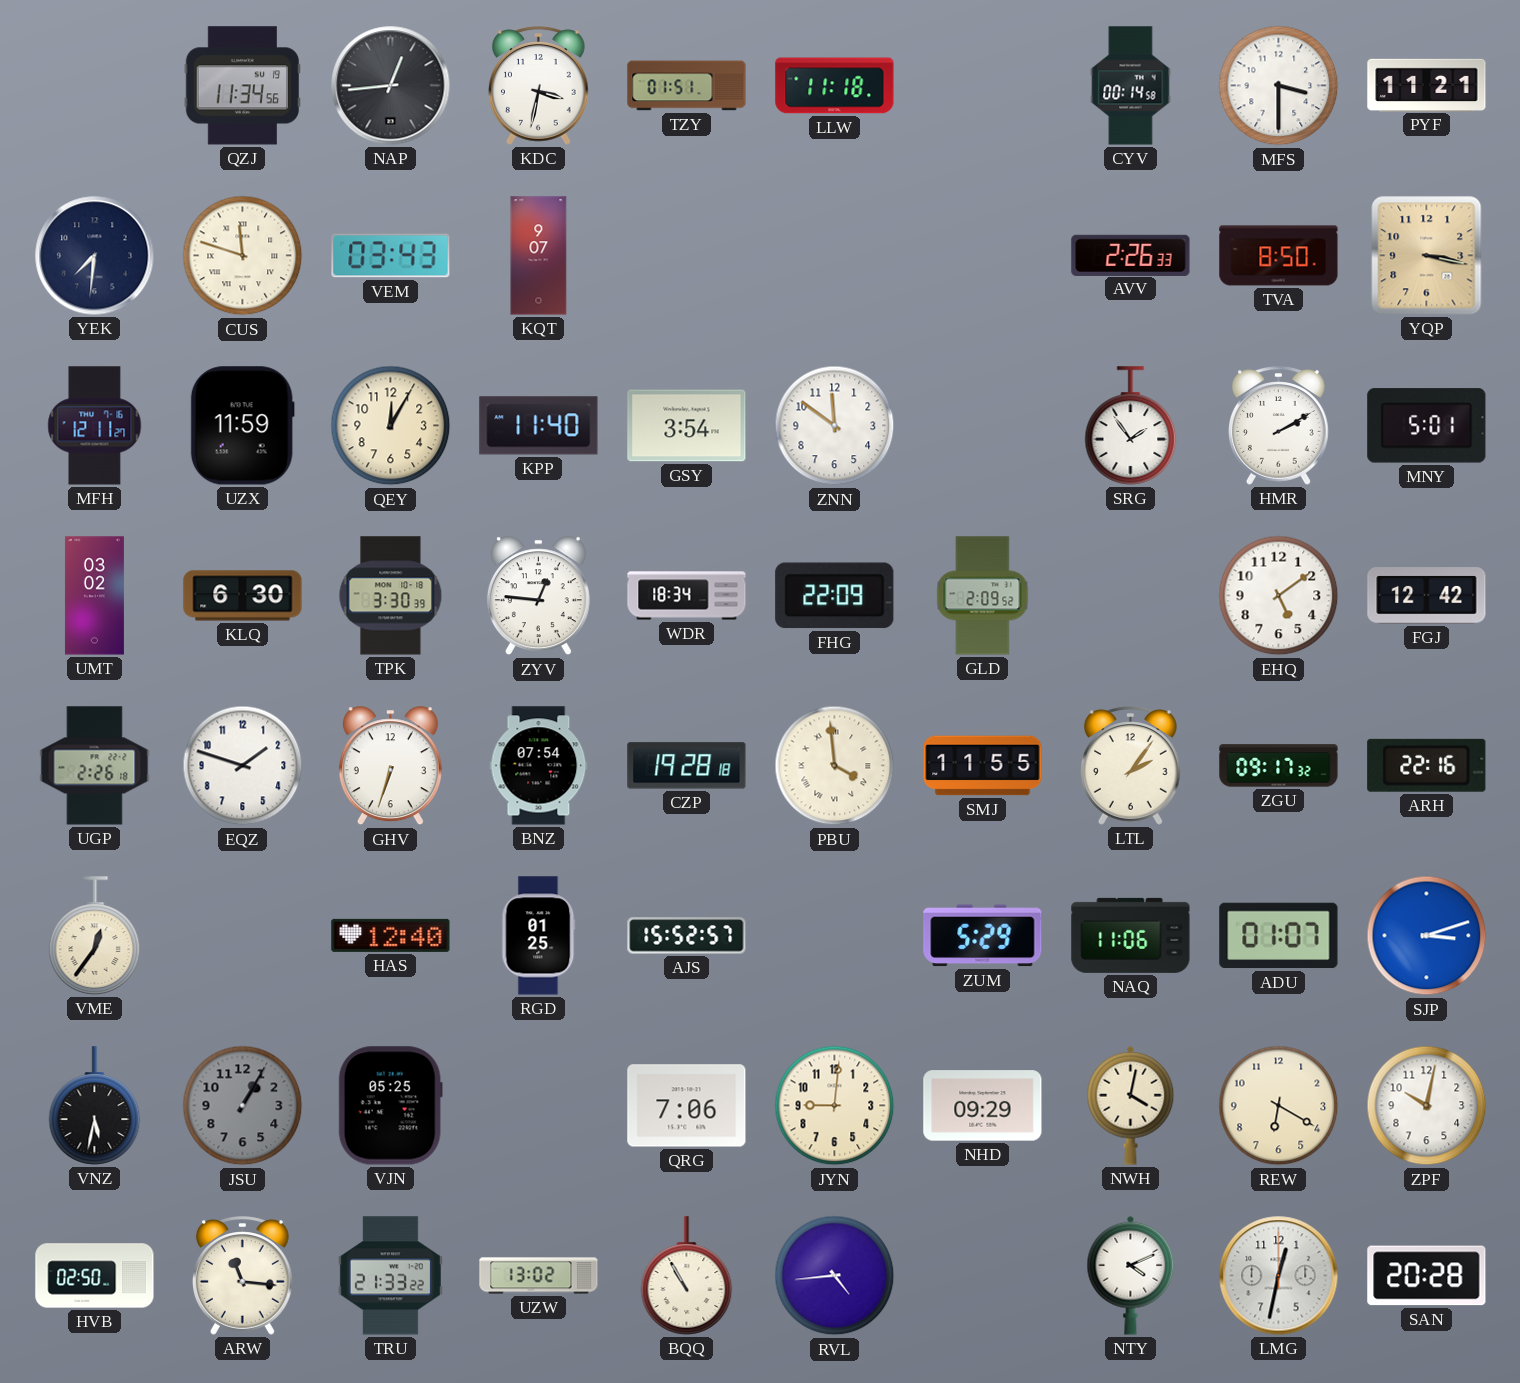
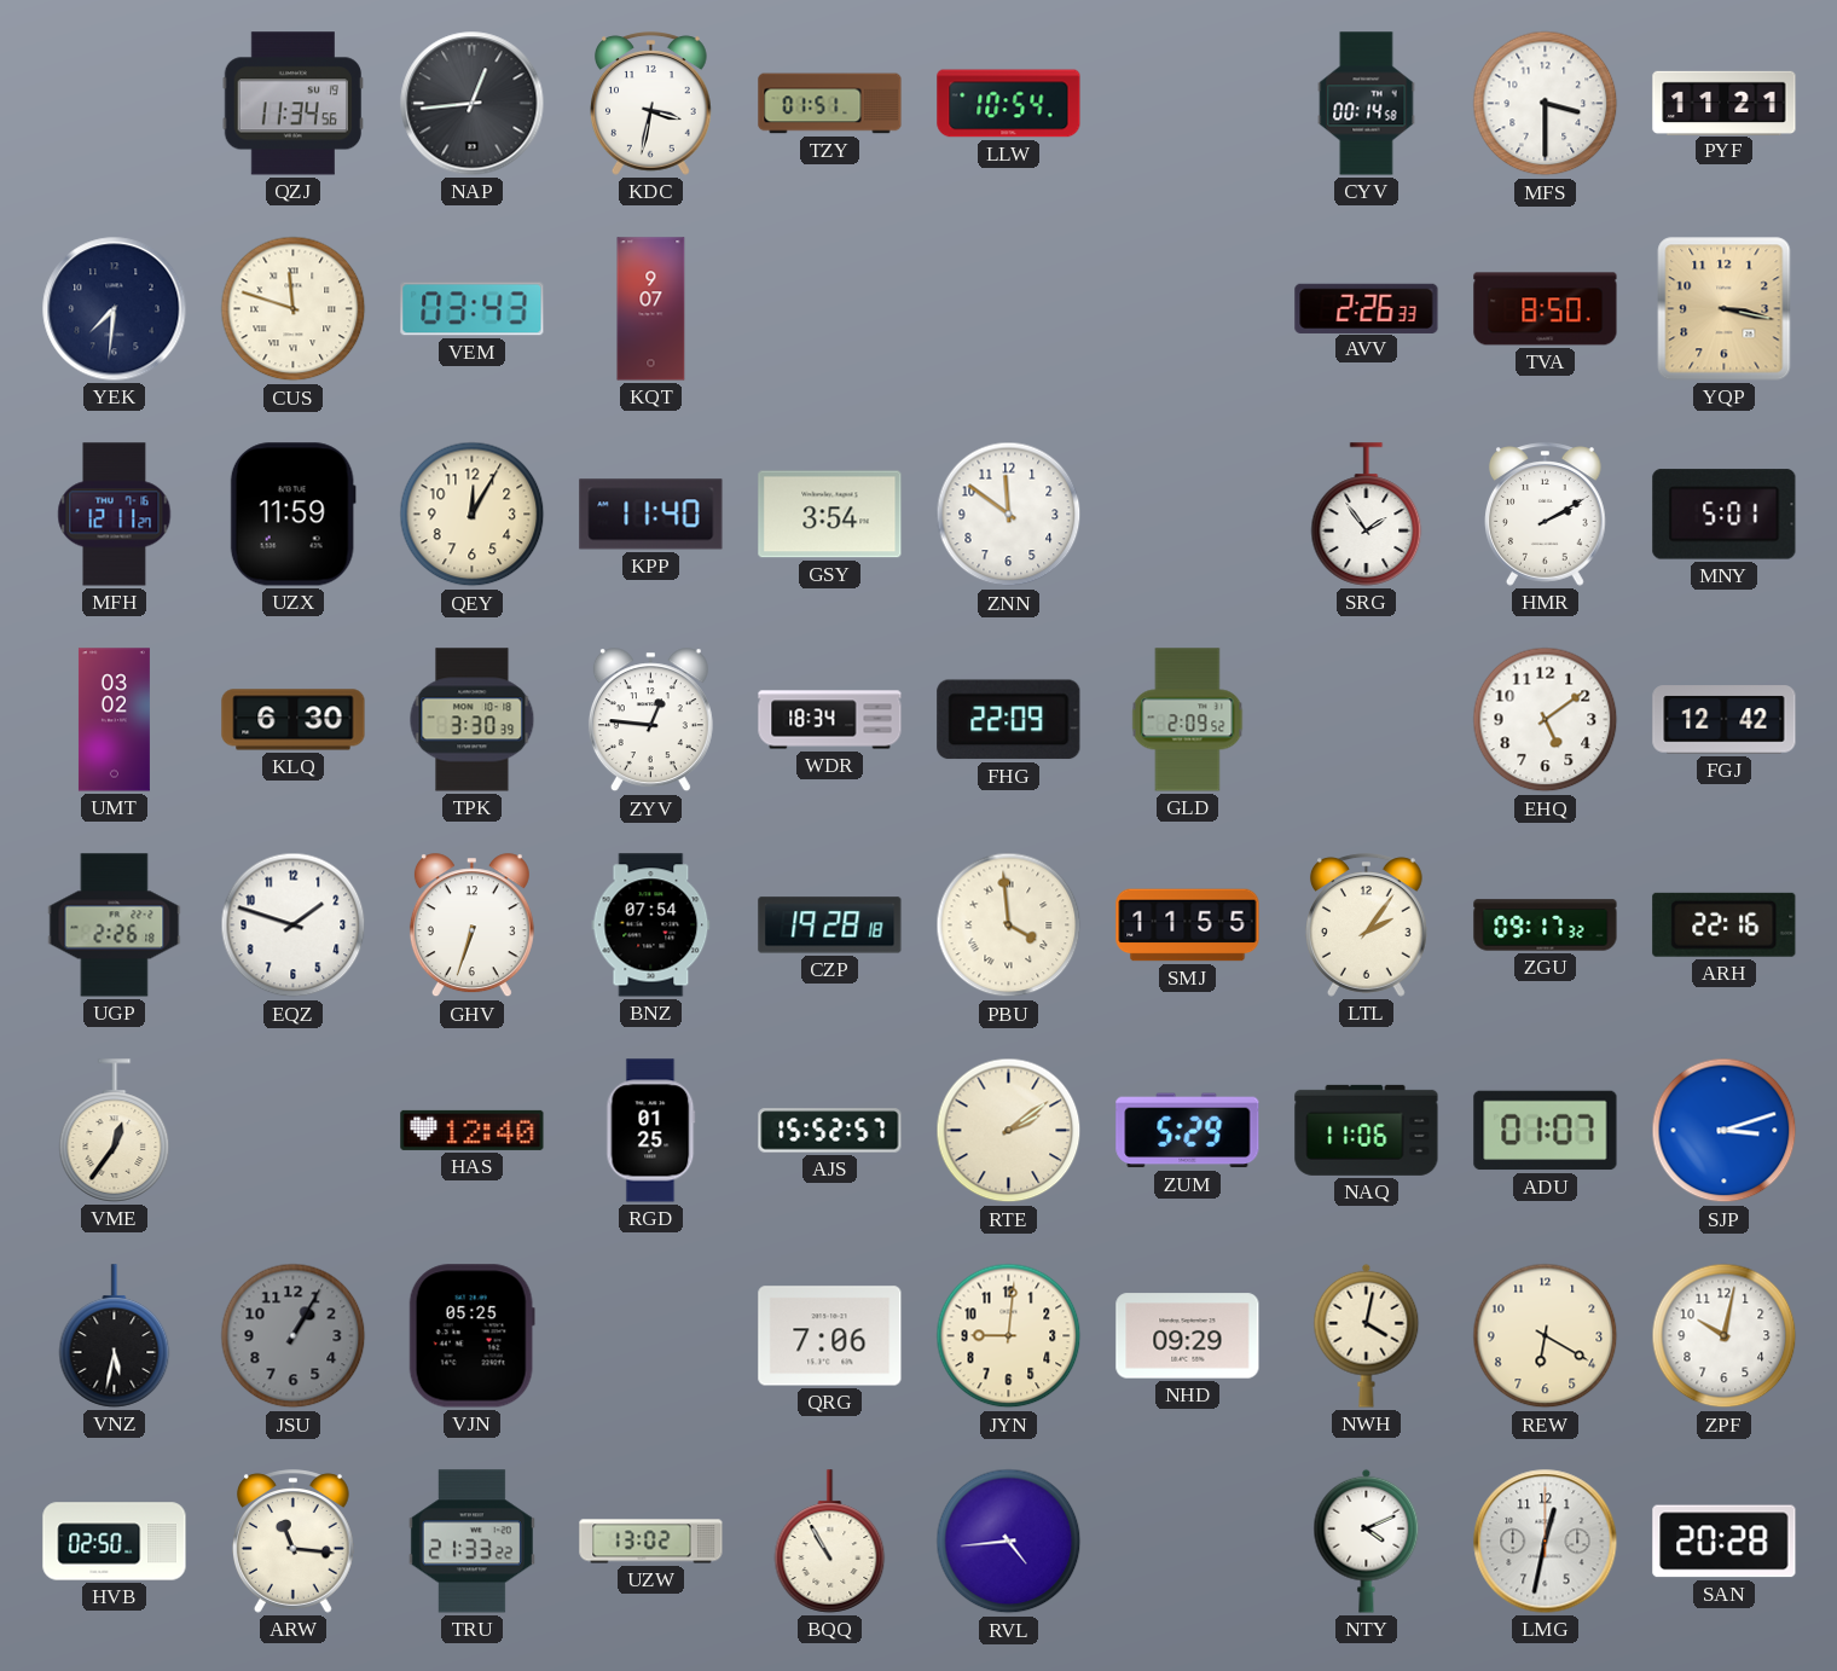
LLW: 11:18 -> 10:54 (1009, 104)
RTE: none -> 2:09 (1009, 1131)
